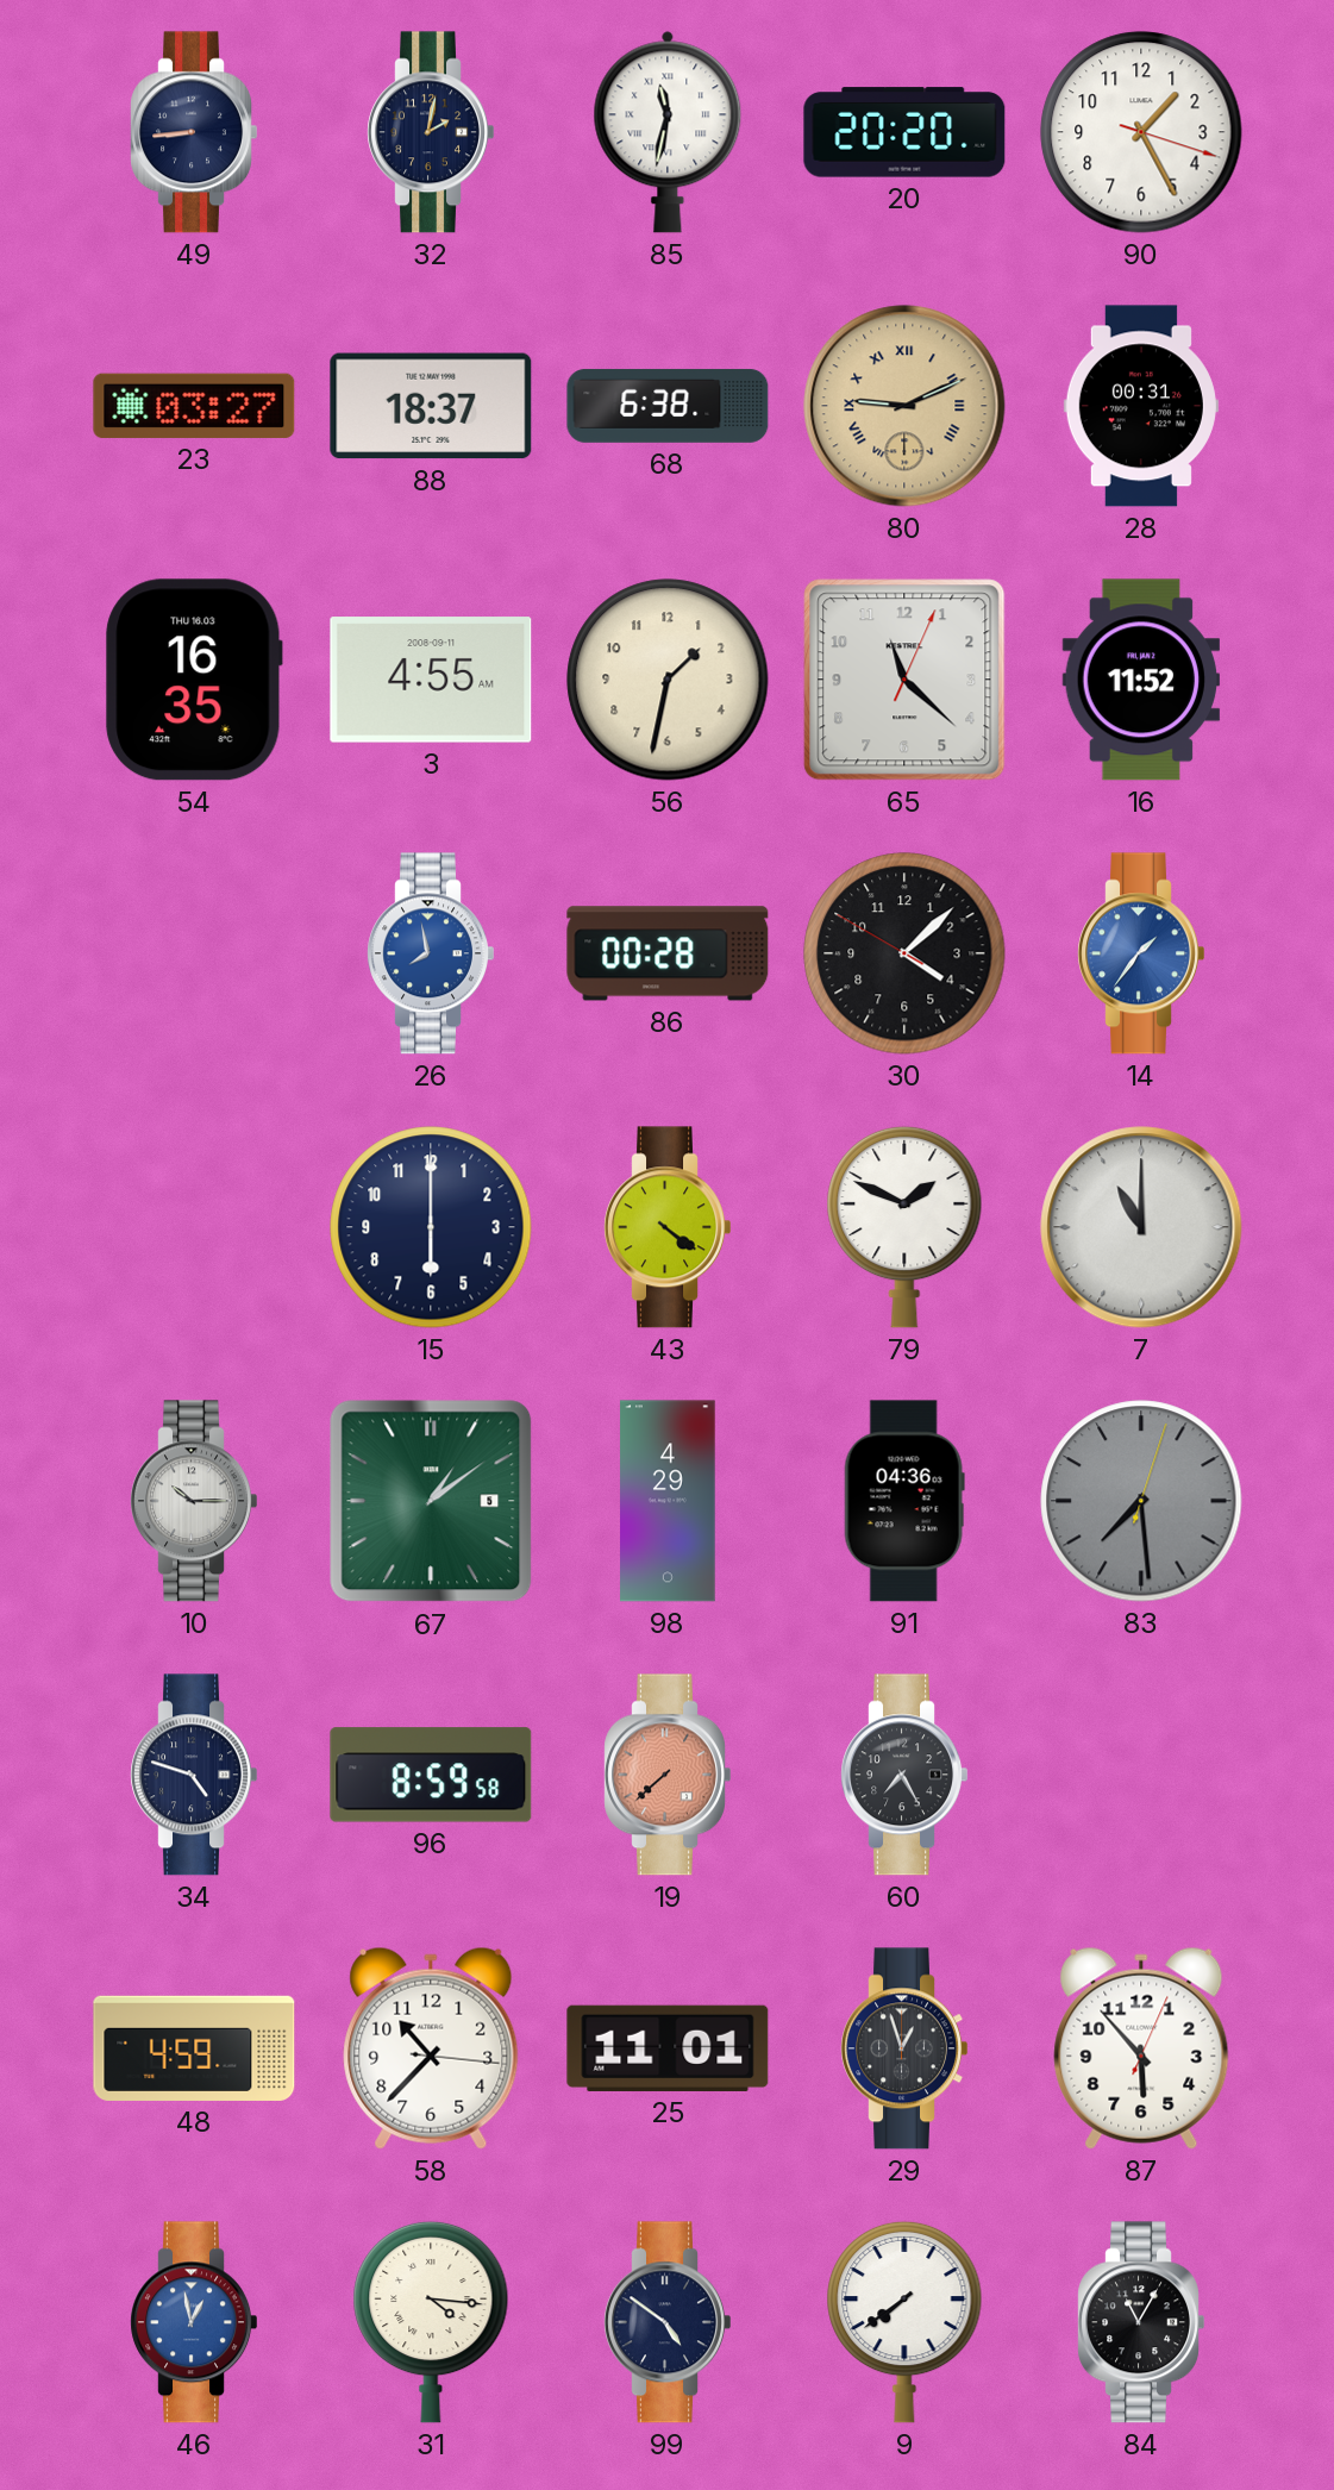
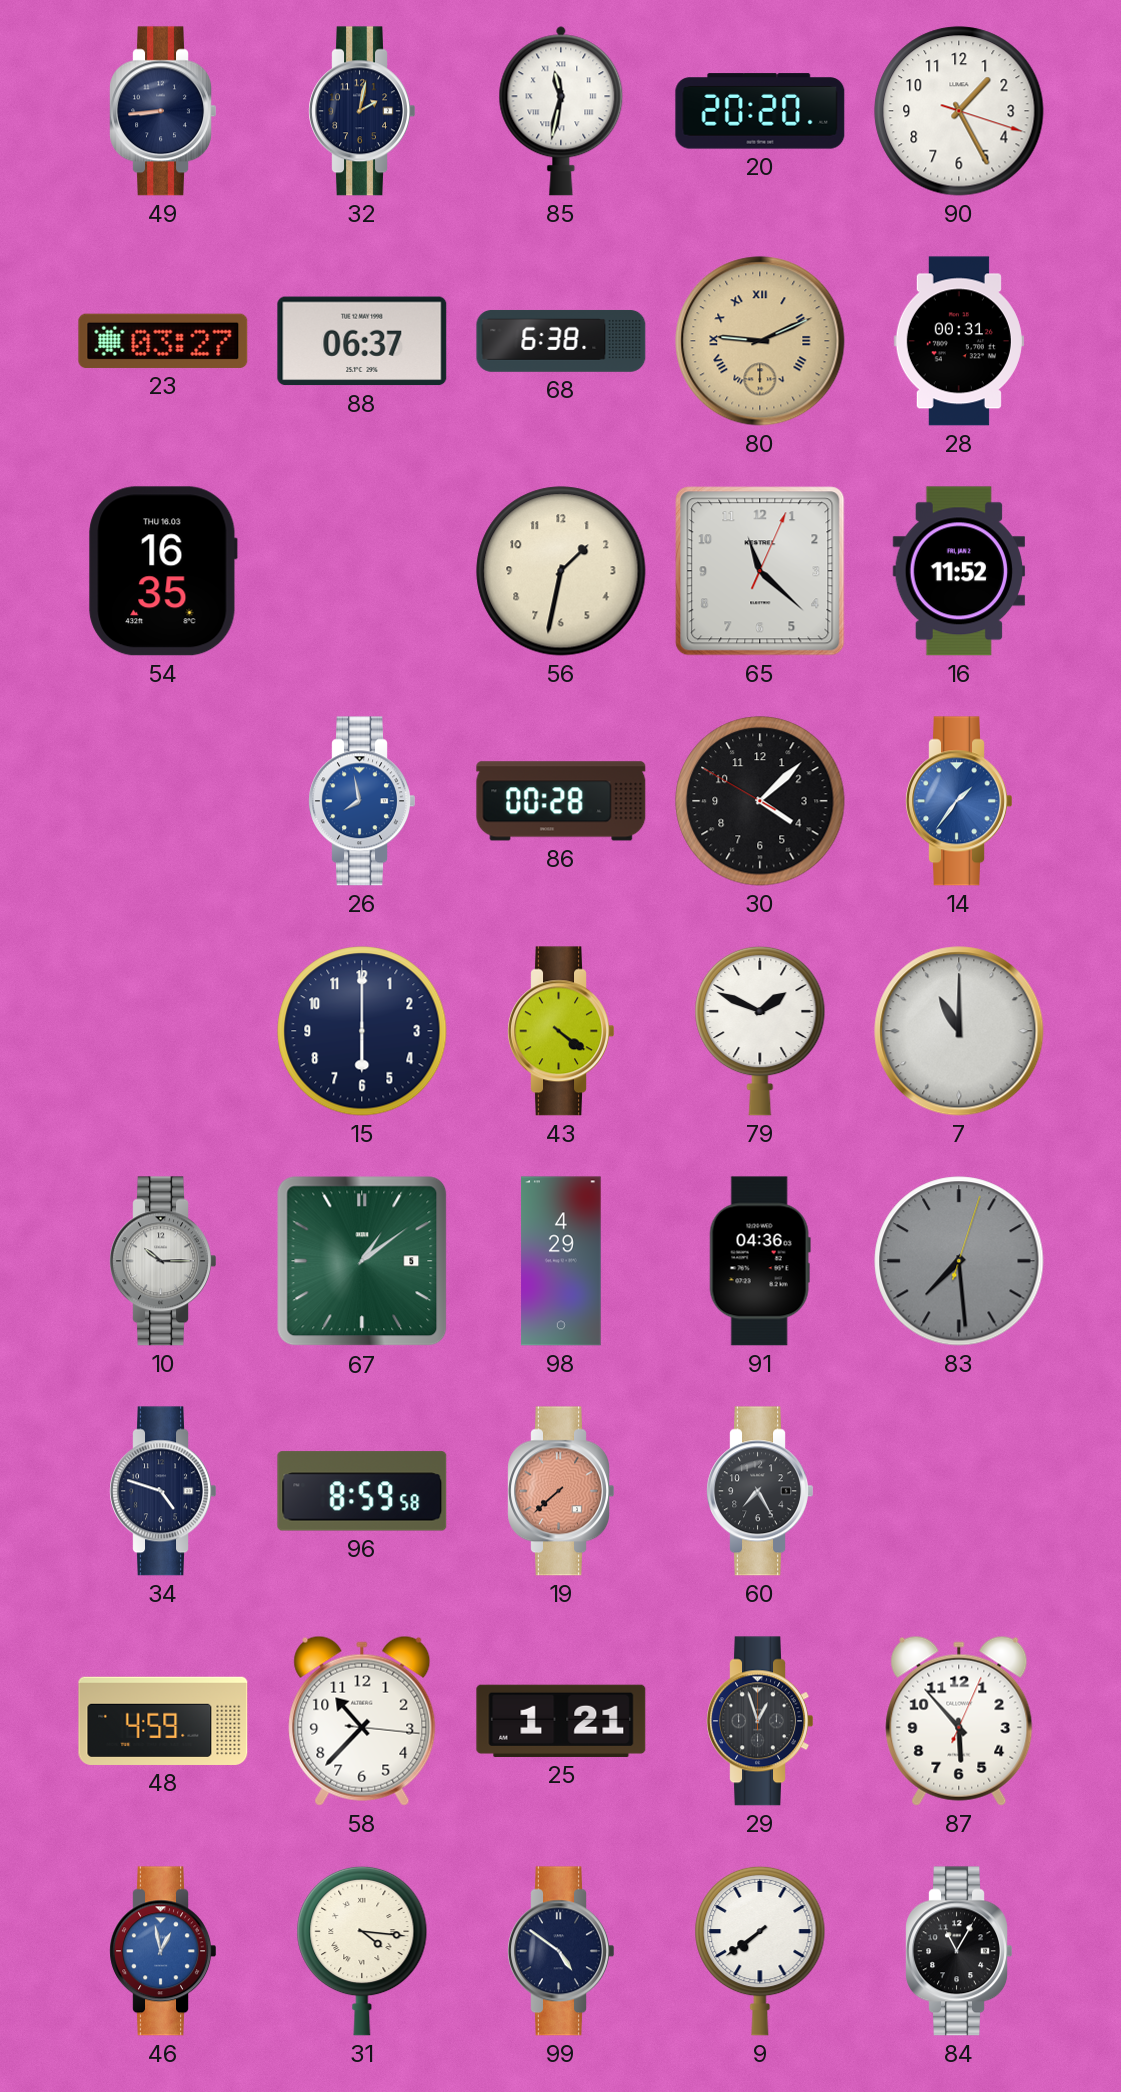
88: 18:37 -> 06:37 (362, 341)
3: 4:55 -> none (431, 680)
25: 11:01 -> 1:21 (561, 1721)
